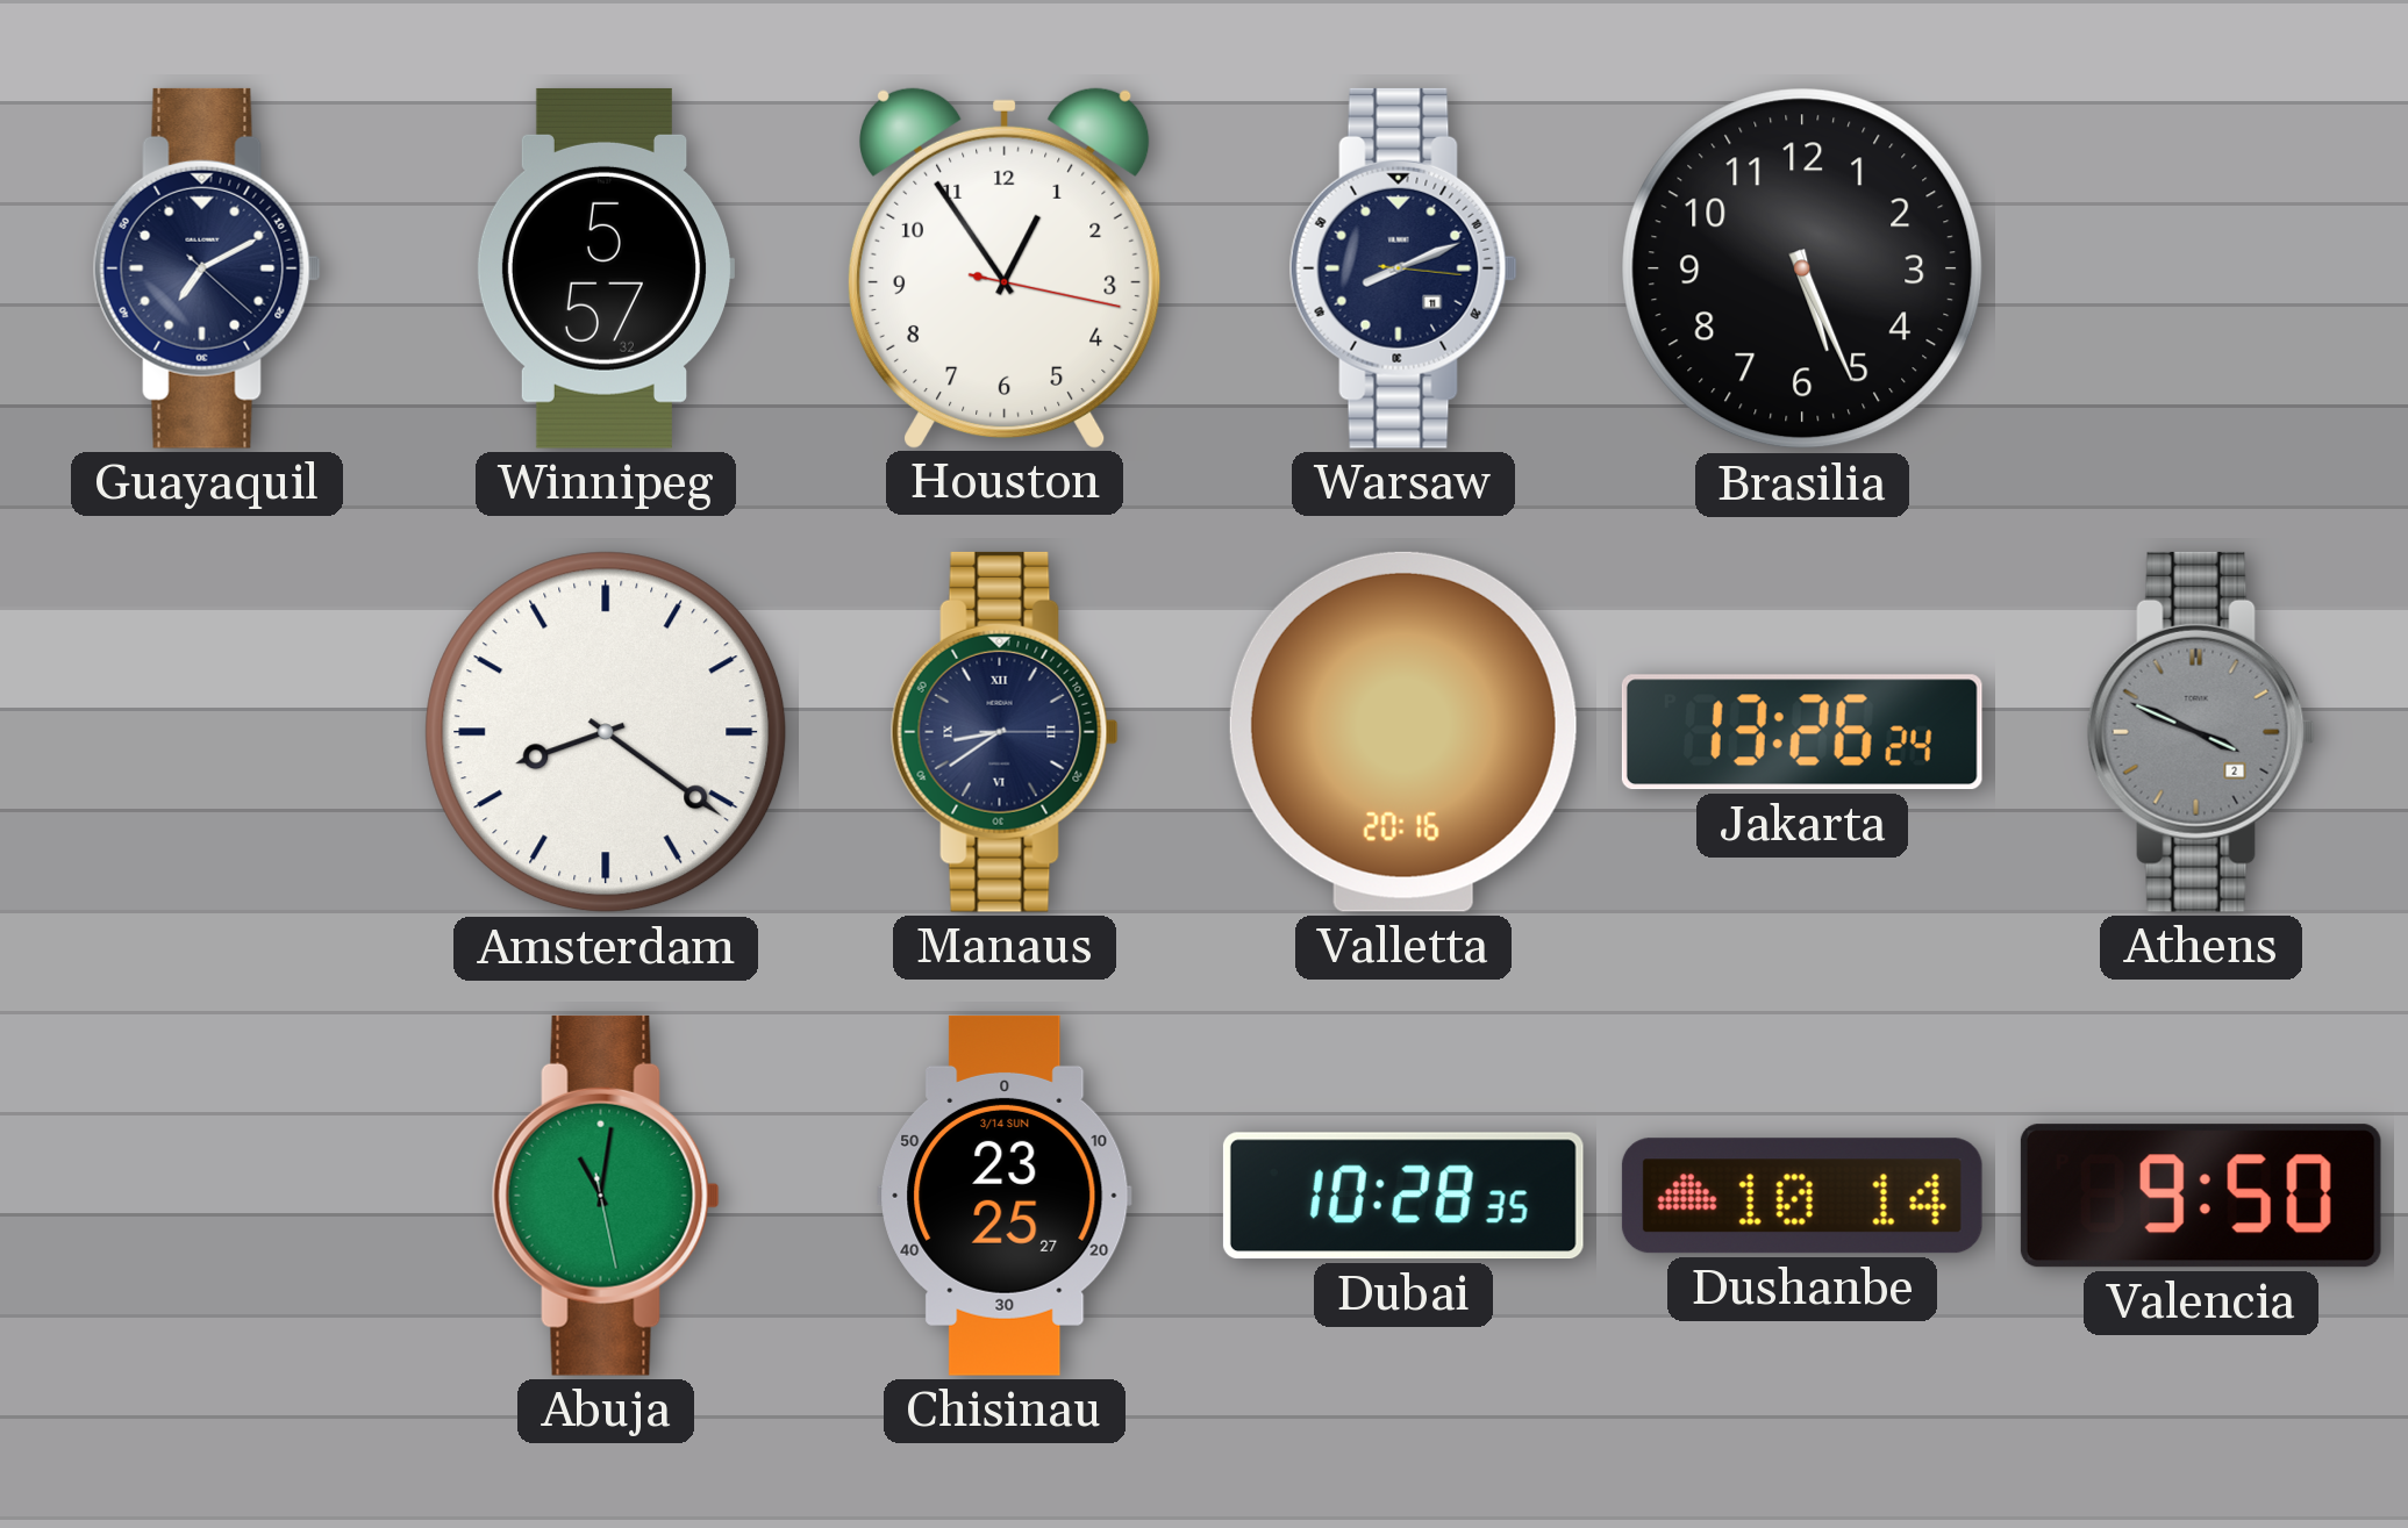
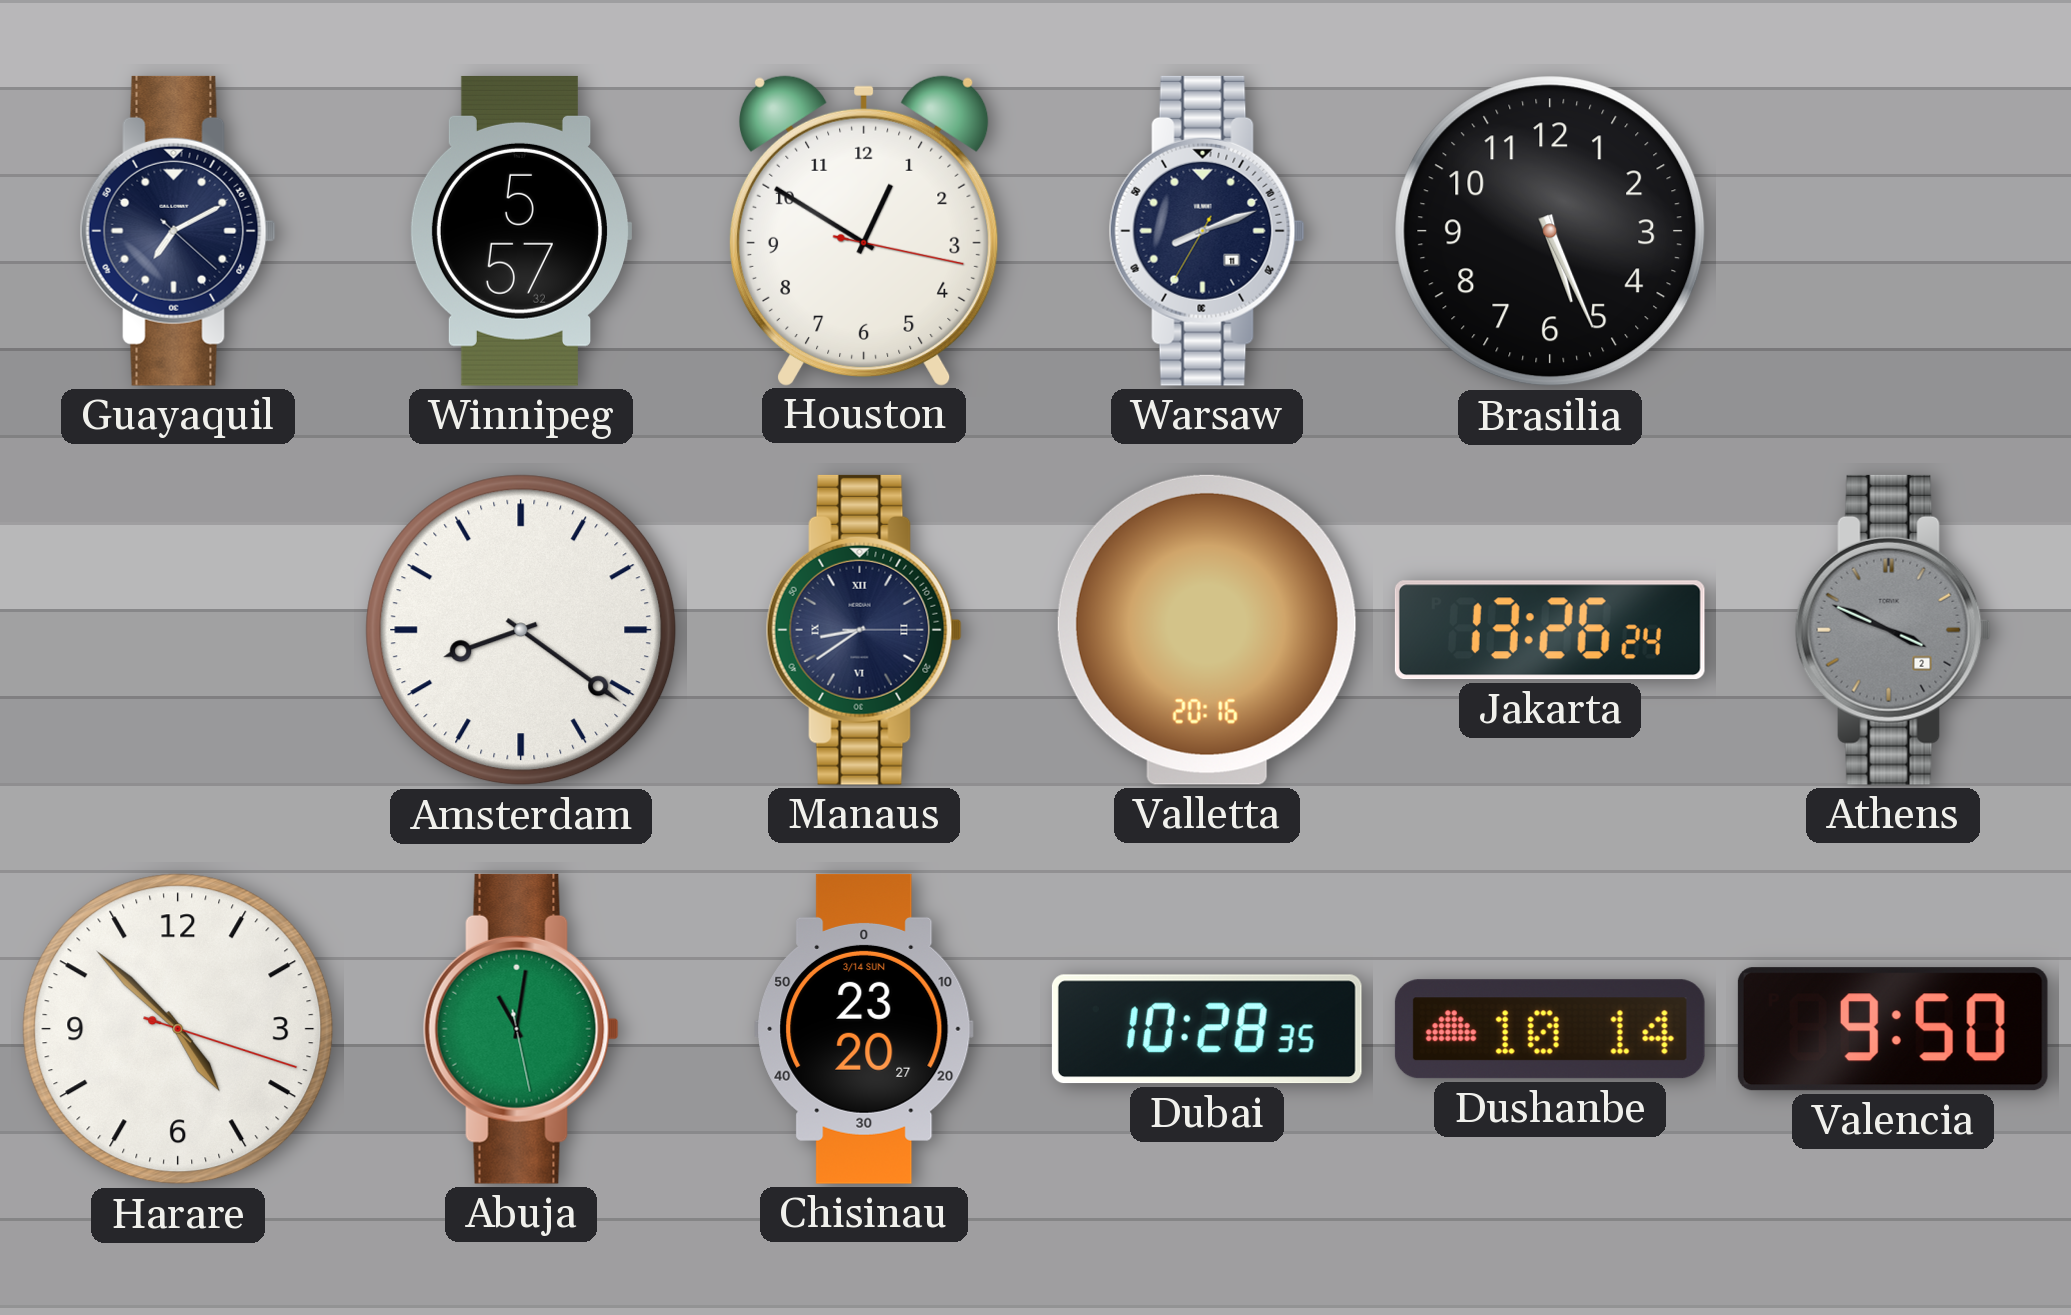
Houston: 12:54 -> 12:50 (864, 230)
Warsaw: 8:11:16 -> 8:11:35 (1207, 231)
Harare: none -> 4:52 (178, 1029)
Chisinau: 23:25 -> 23:20 (864, 1029)
